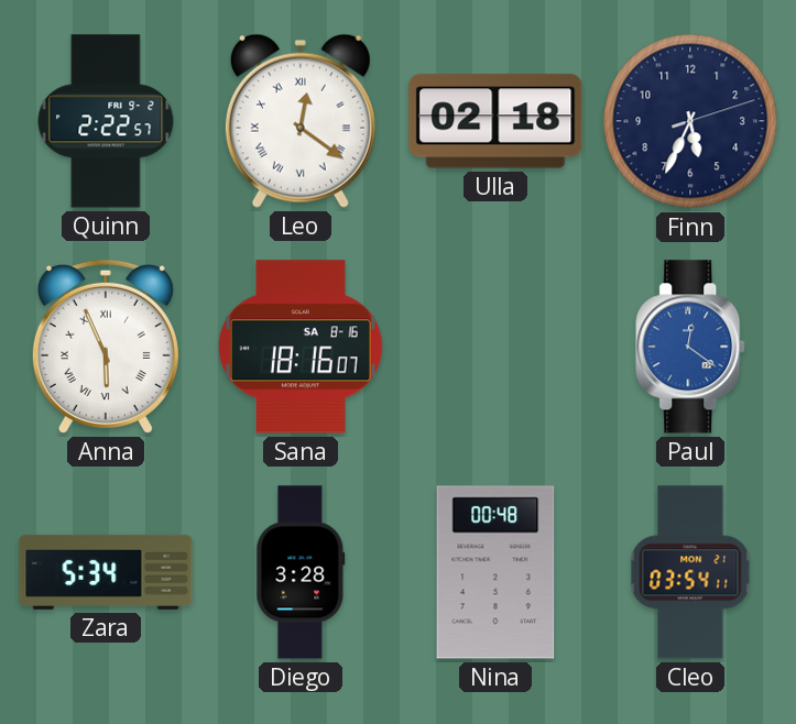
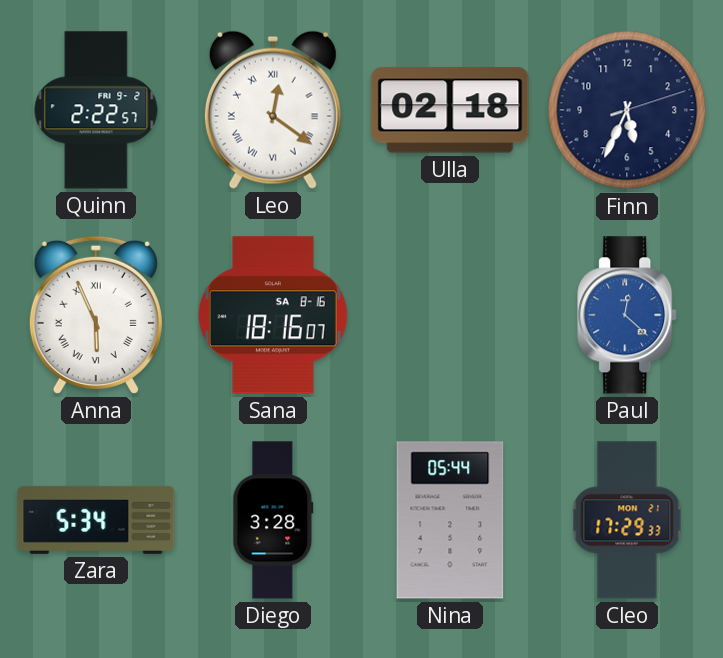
Paul: 12:21 -> 12:22 (628, 315)
Nina: 00:48 -> 05:44 (450, 520)
Cleo: 03:54 -> 17:29 (627, 520)
